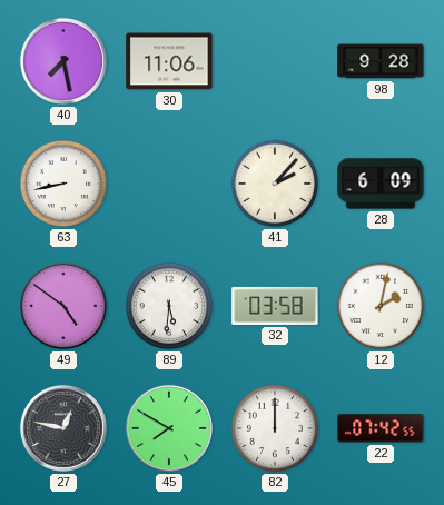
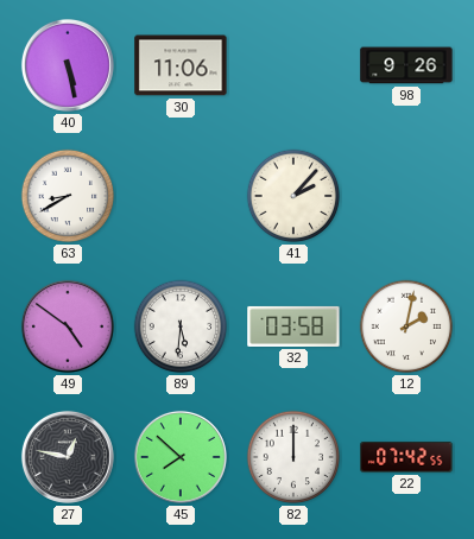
40: 7:28 -> 5:28 (68, 65)
98: 9:28 -> 9:26 (406, 65)
63: 8:43 -> 8:40 (68, 196)
28: 6:09 -> none (381, 184)
45: 7:50 -> 7:52 (181, 457)
